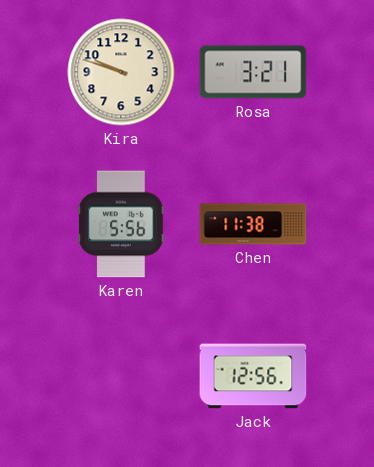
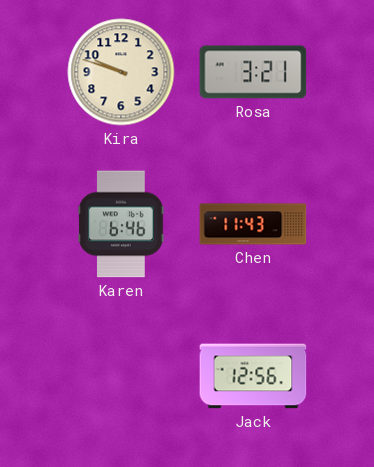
Karen: 5:56 -> 6:46 (121, 224)
Chen: 11:38 -> 11:43 (253, 224)
